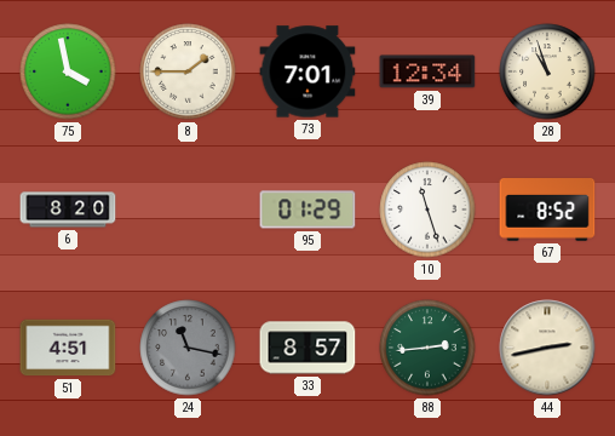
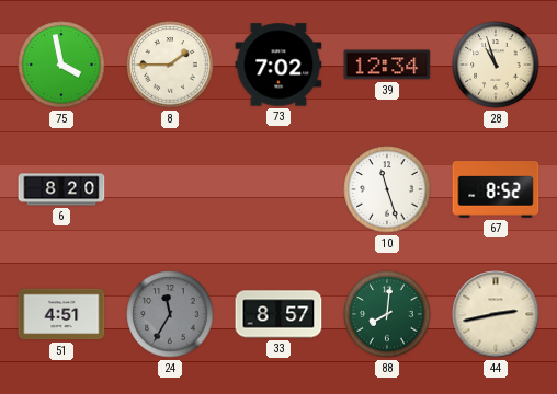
73: 7:01 -> 7:02 (278, 65)
95: 01:29 -> none (307, 210)
24: 11:17 -> 11:35 (170, 314)
88: 2:44 -> 8:01 (387, 314)
